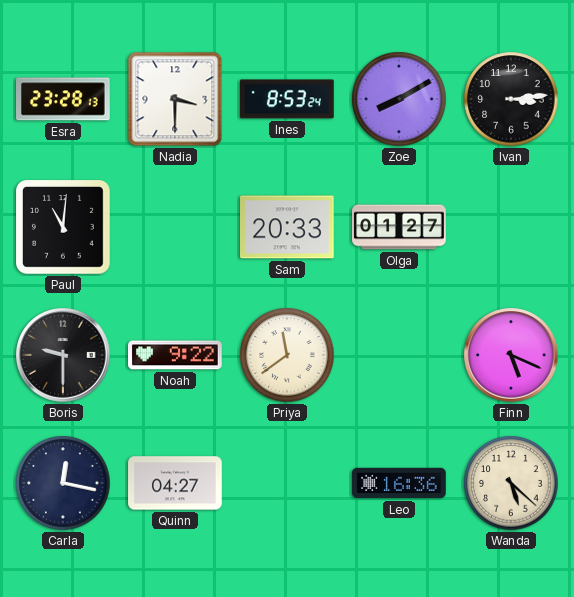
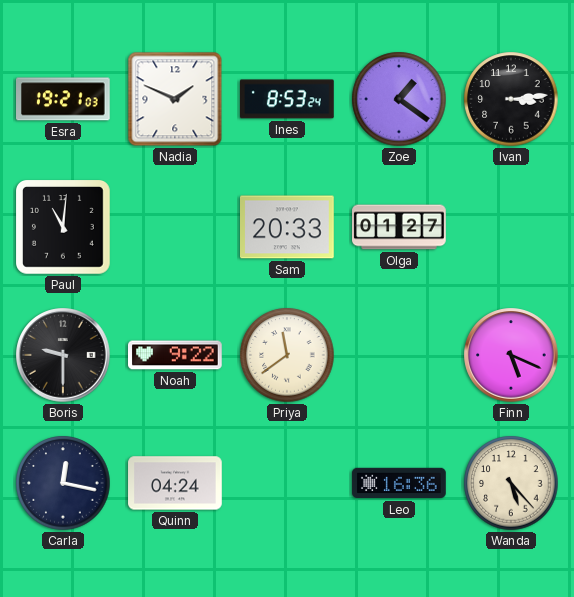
Esra: 23:28 -> 19:21 (64, 99)
Nadia: 3:30 -> 1:49 (175, 99)
Zoe: 8:10 -> 1:21 (399, 99)
Quinn: 04:27 -> 04:24 (175, 483)
Wanda: 5:22 -> 5:23 (511, 483)
